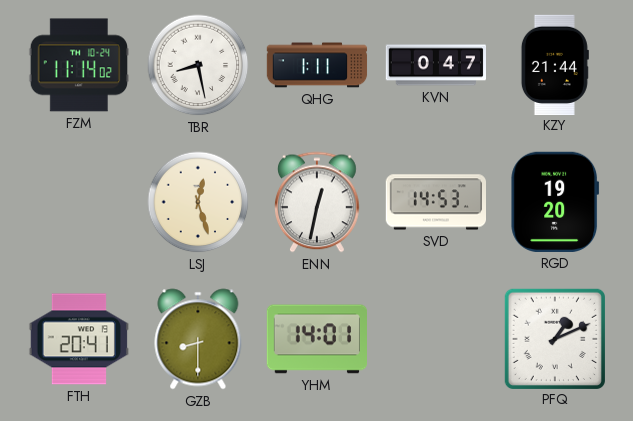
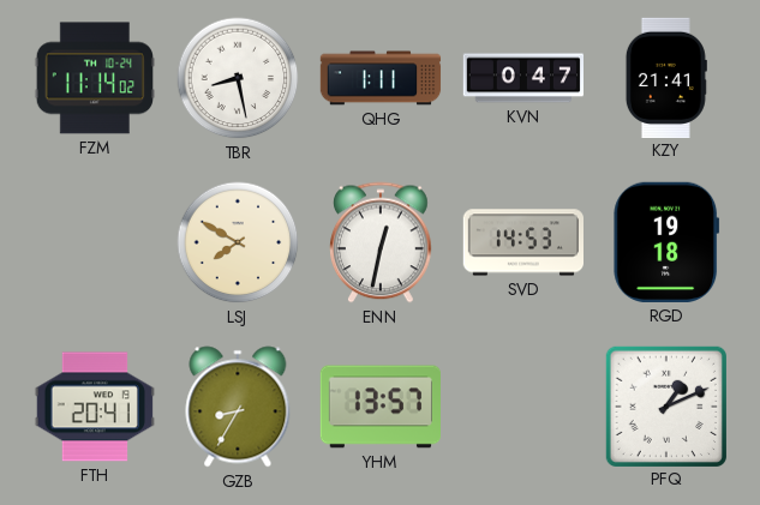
KZY: 21:44 -> 21:41 (666, 77)
LSJ: 12:27 -> 7:50 (238, 242)
RGD: 19:20 -> 19:18 (666, 242)
GZB: 8:30 -> 8:35 (238, 407)
YHM: 14:01 -> 13:57 (379, 407)
